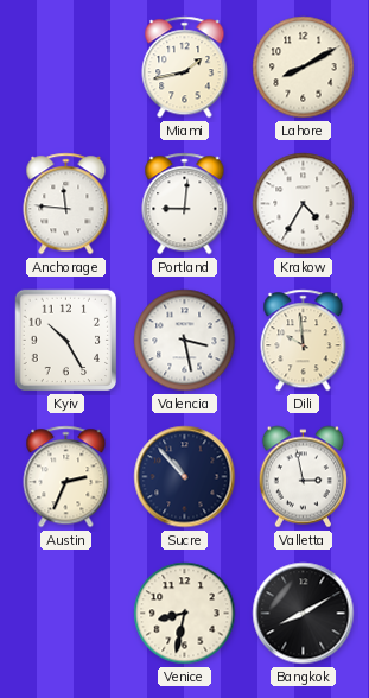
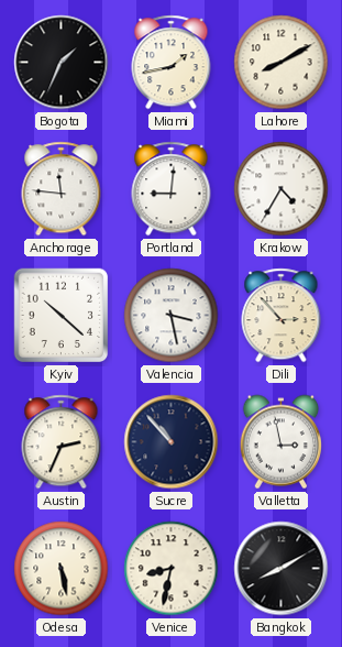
Bogota: none -> 1:34 (62, 63)
Kyiv: 10:25 -> 10:22 (62, 316)
Dili: 9:59 -> 2:53 (282, 316)
Odesa: none -> 5:28 (62, 569)
